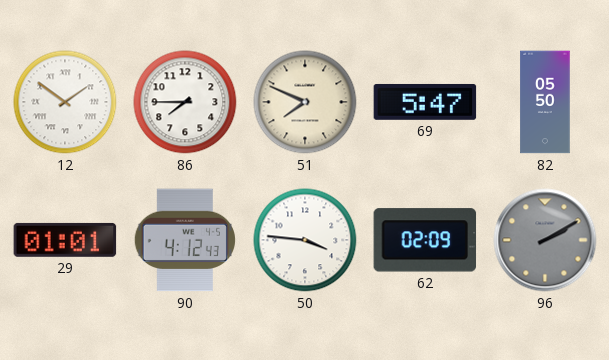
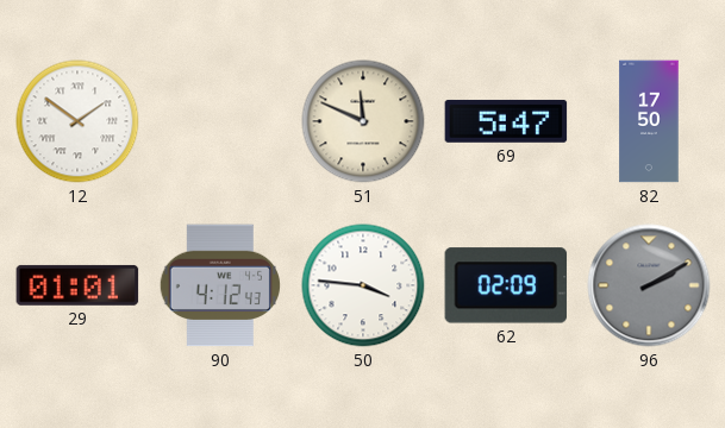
86: 7:45 -> none (185, 102)
51: 7:49 -> 11:49 (363, 121)
82: 05:50 -> 17:50 (649, 121)
